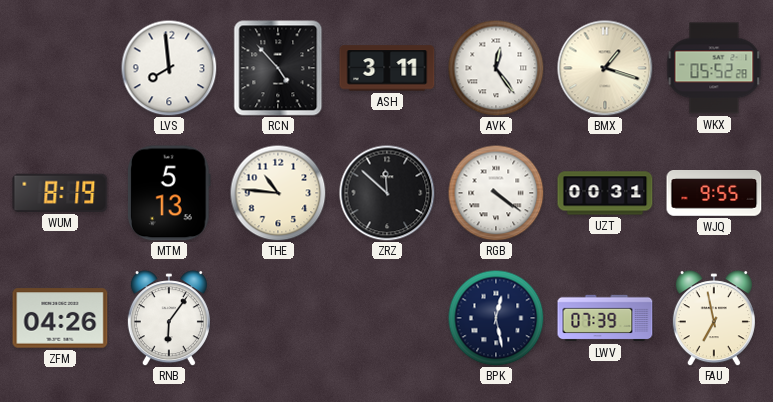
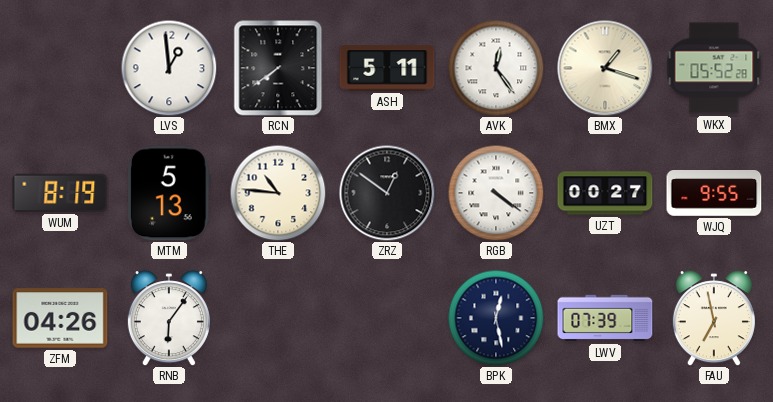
LVS: 7:59 -> 12:59 (169, 68)
RCN: 4:53 -> 7:39 (278, 68)
ASH: 3:11 -> 5:11 (387, 68)
ZRZ: 11:52 -> 12:51 (387, 193)
UZT: 00:31 -> 00:27 (605, 193)
